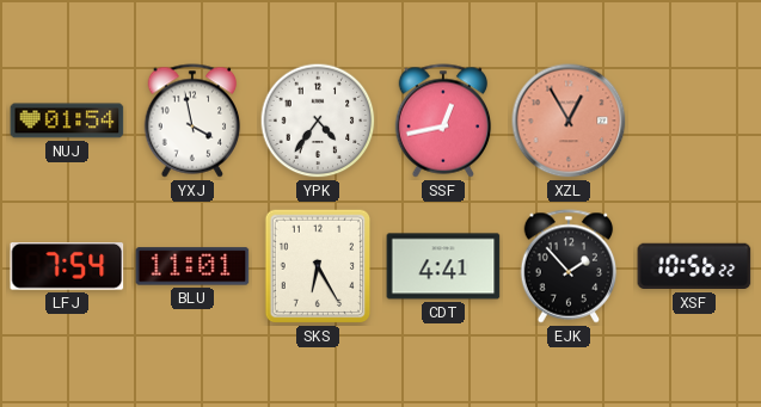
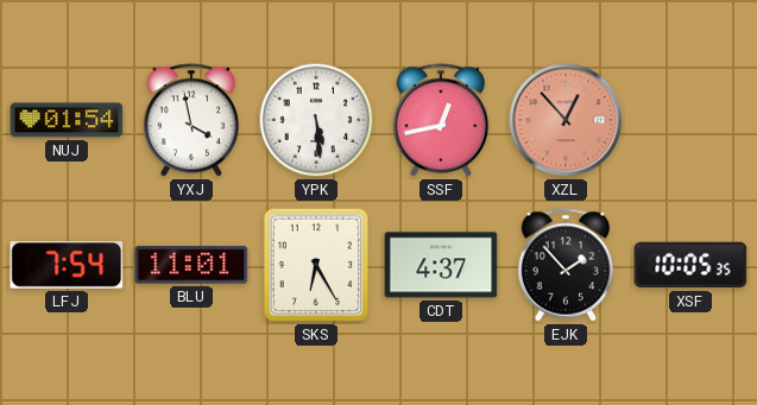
YPK: 4:36 -> 5:29 (316, 120)
XZL: 12:55 -> 12:53 (566, 120)
CDT: 4:41 -> 4:37 (441, 265)
XSF: 10:56 -> 10:05 (690, 265)
